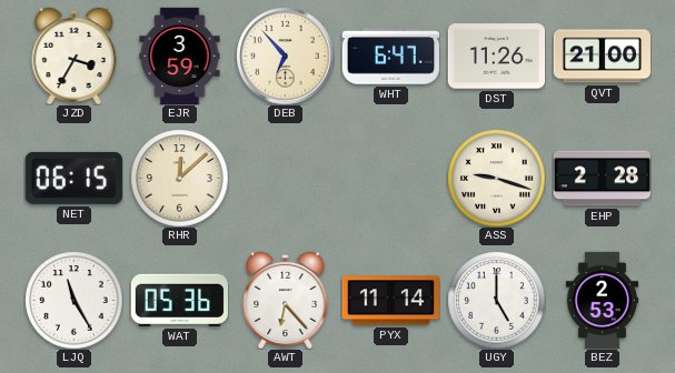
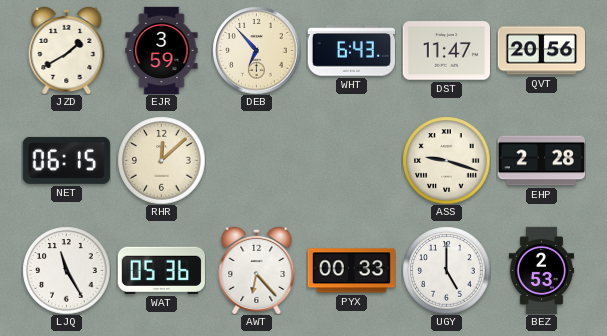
JZD: 3:35 -> 1:40 (67, 50)
WHT: 6:47 -> 6:43 (351, 51)
DST: 11:26 -> 11:47 (446, 51)
QVT: 21:00 -> 20:56 (541, 51)
PYX: 11:14 -> 00:33 (351, 271)
